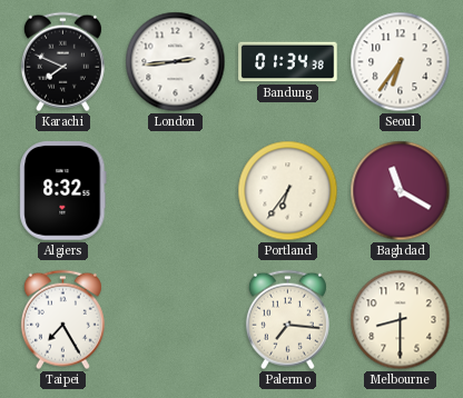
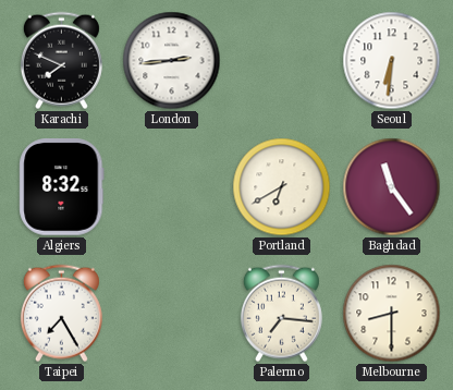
Bandung: 01:34 -> none (288, 62)
Seoul: 6:36 -> 6:31 (392, 61)
Portland: 6:36 -> 6:40 (282, 187)
Baghdad: 11:20 -> 11:24 (392, 187)
